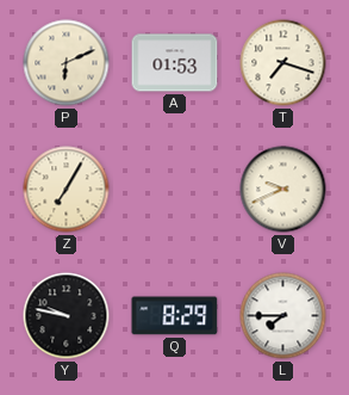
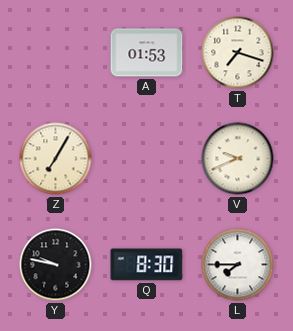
P: 6:11 -> none (67, 63)
Q: 8:29 -> 8:30 (147, 265)
